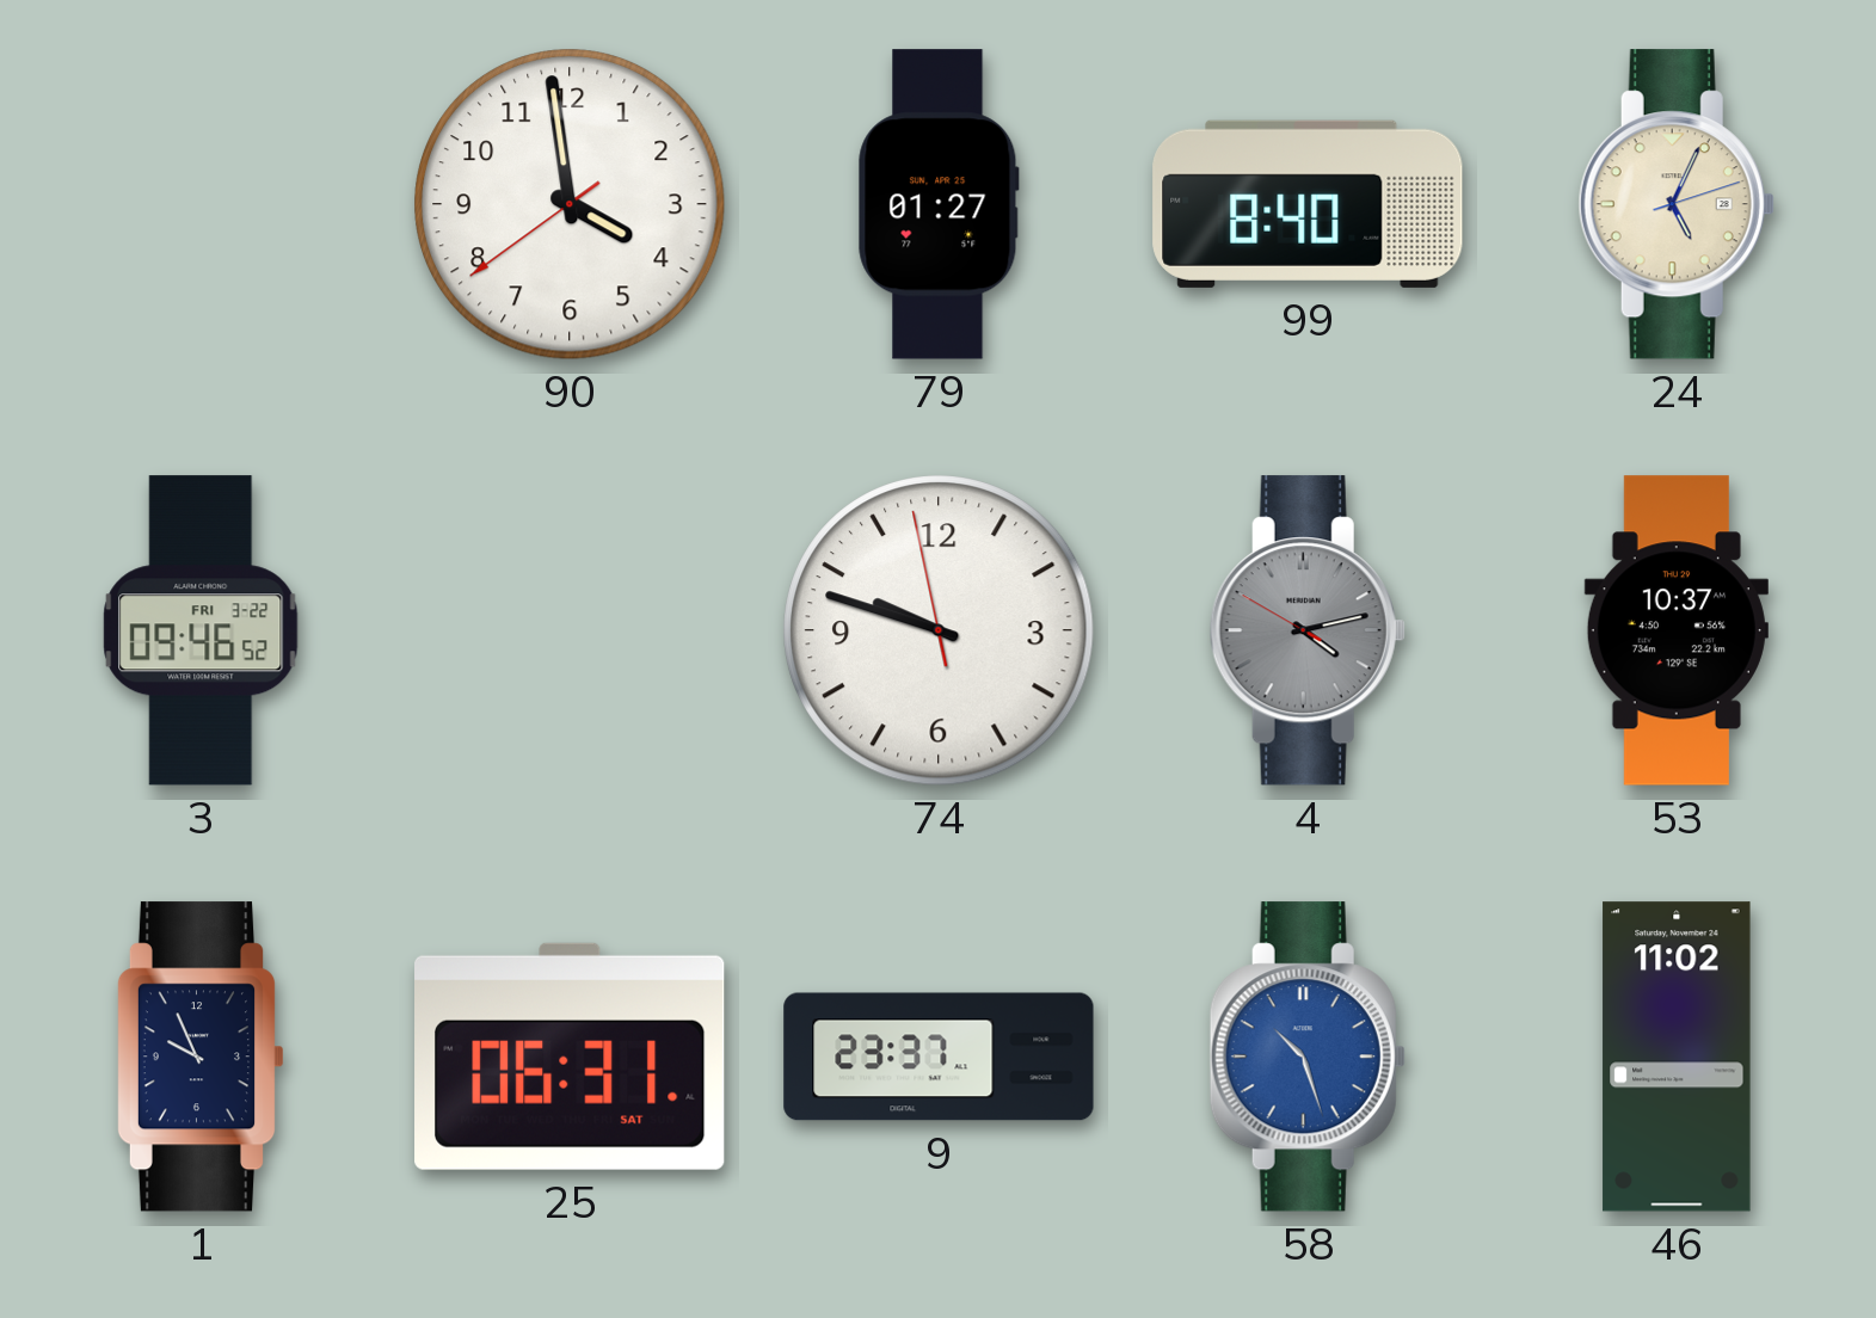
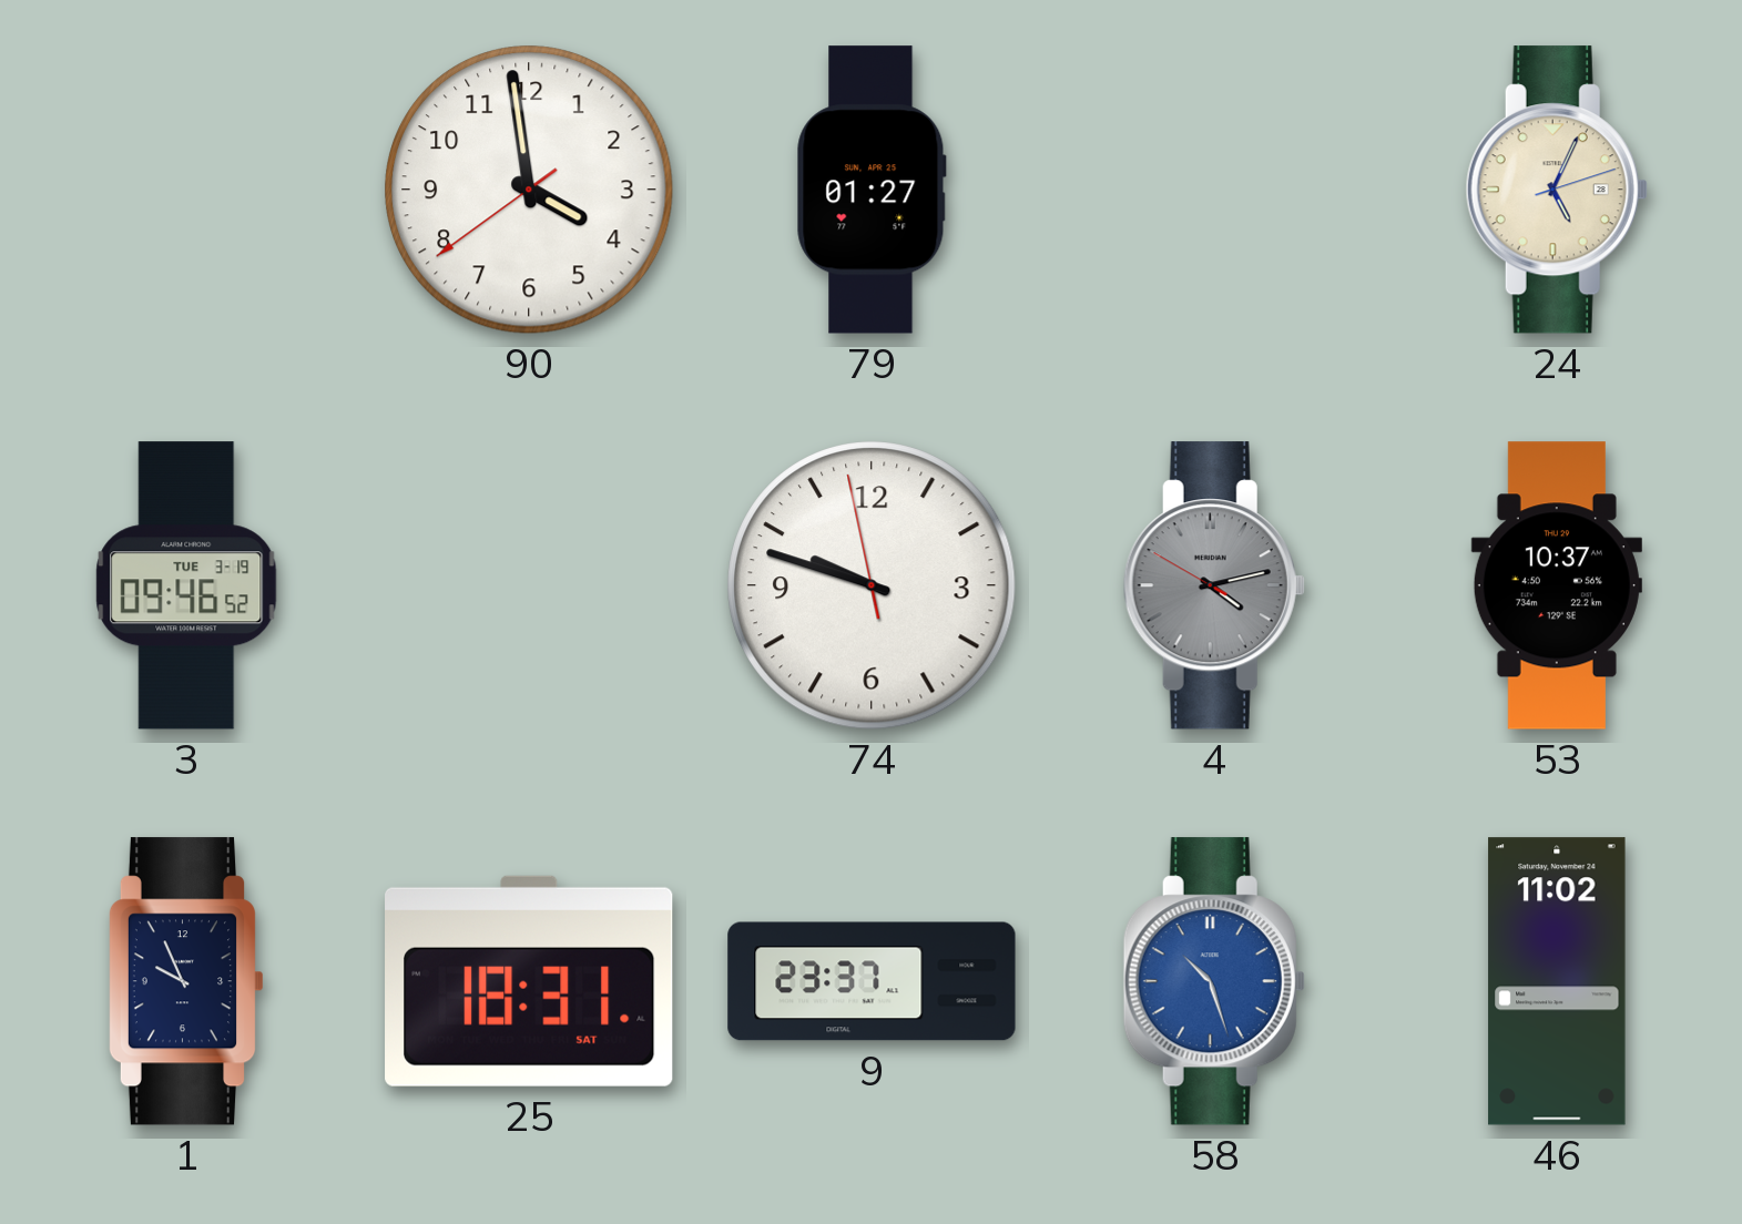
99: 8:40 -> none (1308, 204)
3 date: FRI 3-22 -> TUE 3-19 (186, 585)
25: 06:31 -> 18:31 (529, 981)
